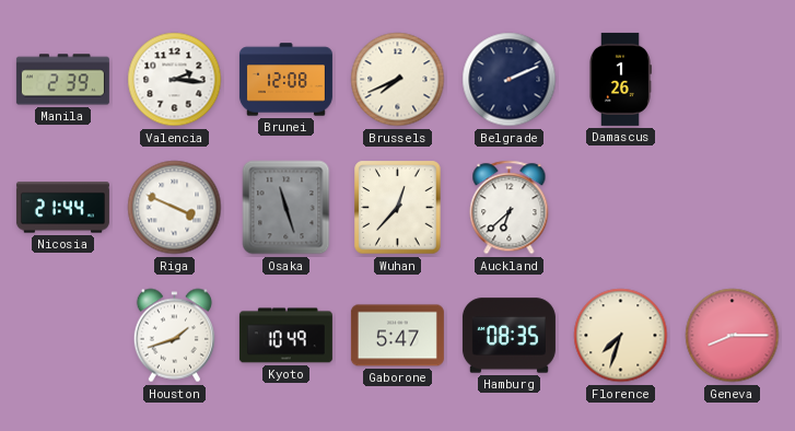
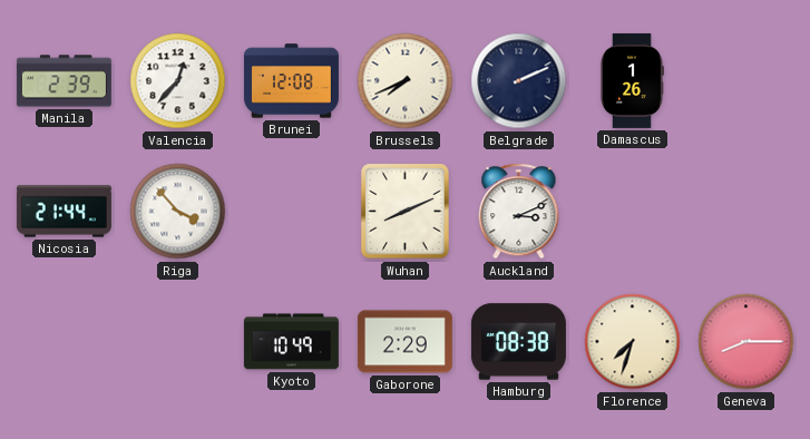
Valencia: 2:16 -> 12:37 (178, 81)
Riga: 3:49 -> 3:53 (178, 212)
Osaka: 11:27 -> none (287, 208)
Wuhan: 12:37 -> 8:11 (406, 212)
Auckland: 6:38 -> 3:11 (519, 212)
Houston: 1:42 -> none (174, 336)
Gaborone: 5:47 -> 2:29 (404, 342)
Hamburg: 08:35 -> 08:38 (518, 342)
